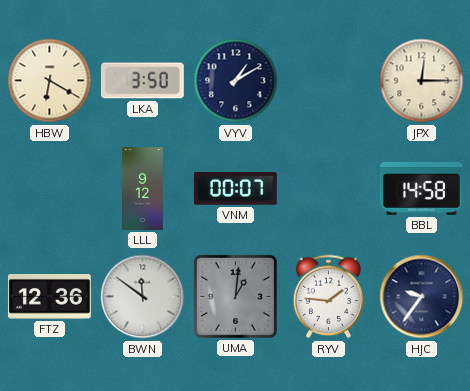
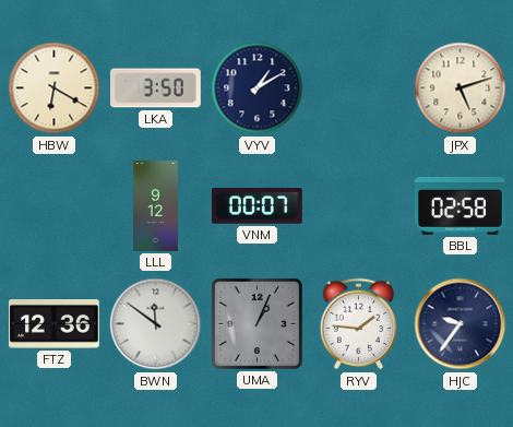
JPX: 12:15 -> 5:12 (461, 88)
BBL: 14:58 -> 02:58 (460, 205)
UMA: 1:01 -> 1:04 (256, 323)
